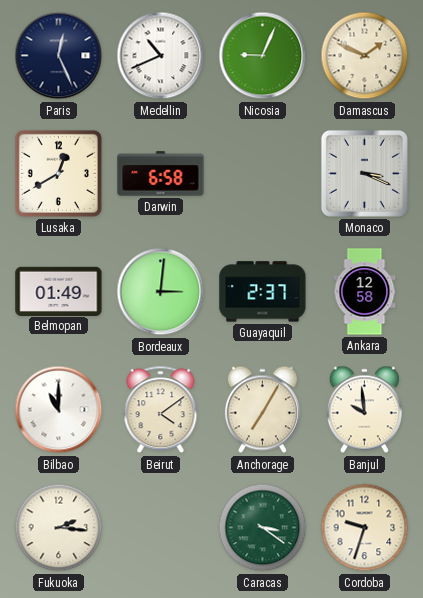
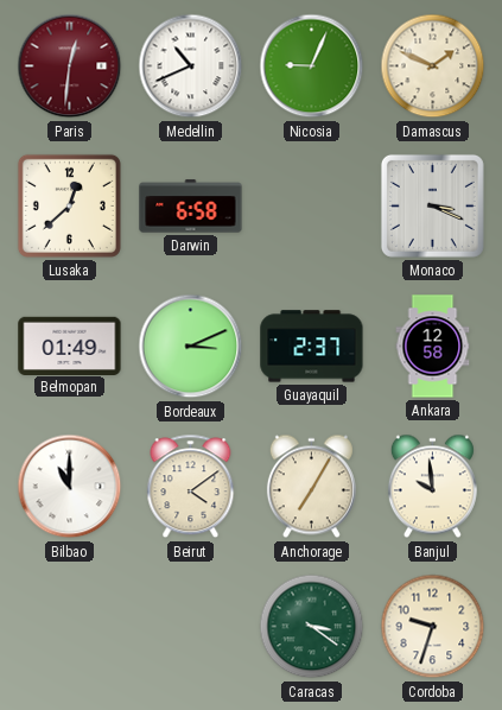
Paris: 12:26 -> 12:31 (70, 66)
Paris dial: navy -> burgundy (70, 66)
Lusaka: 12:40 -> 12:38 (69, 205)
Bordeaux: 3:01 -> 3:11 (191, 347)
Fukuoka: 2:16 -> none (59, 528)
